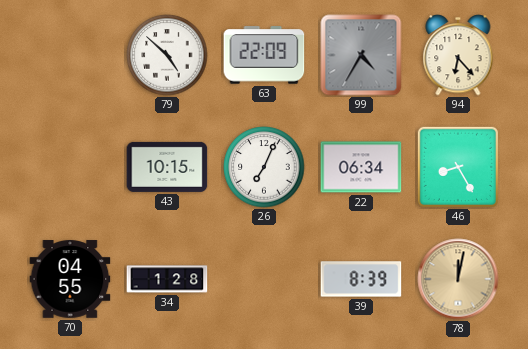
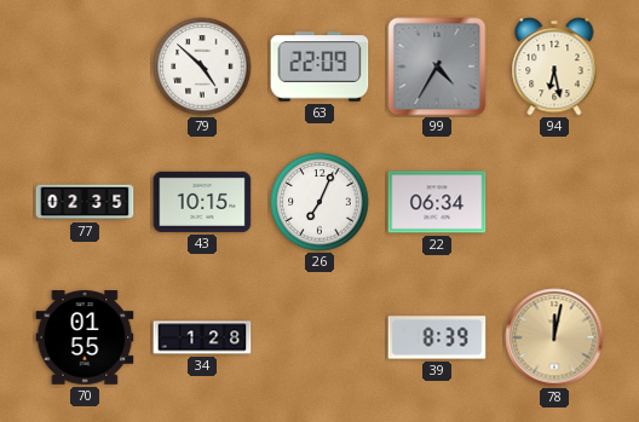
94: 6:23 -> 6:28 (554, 67)
77: none -> 02:35 (85, 202)
46: 8:25 -> none (458, 167)
70: 04:55 -> 01:55 (85, 337)
